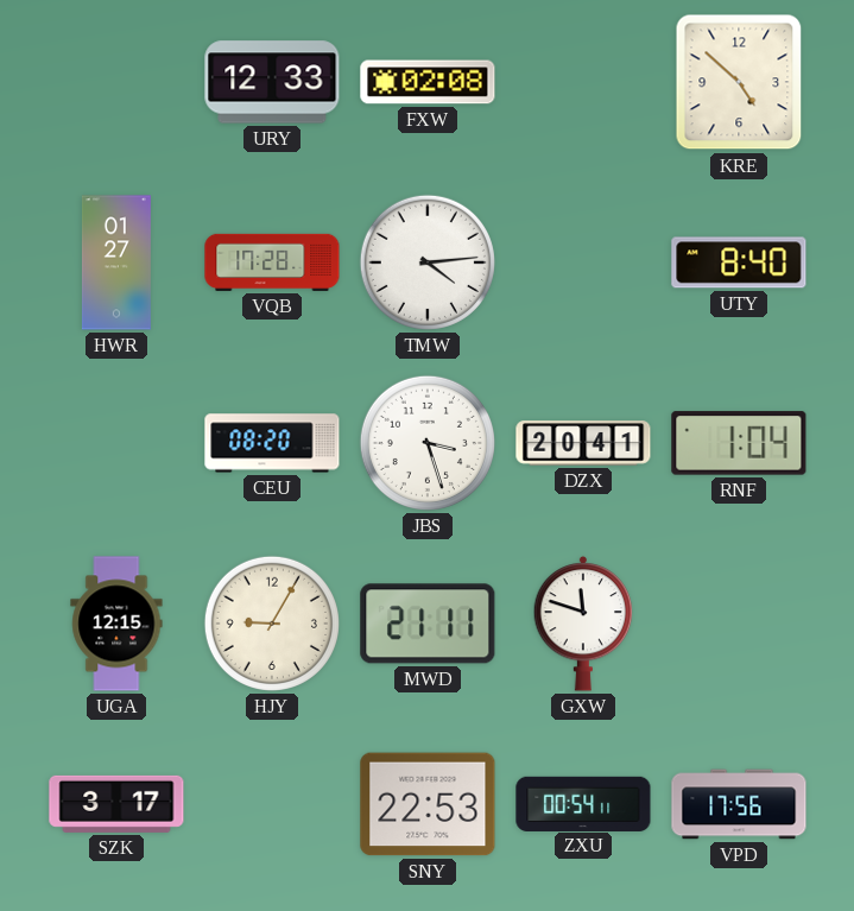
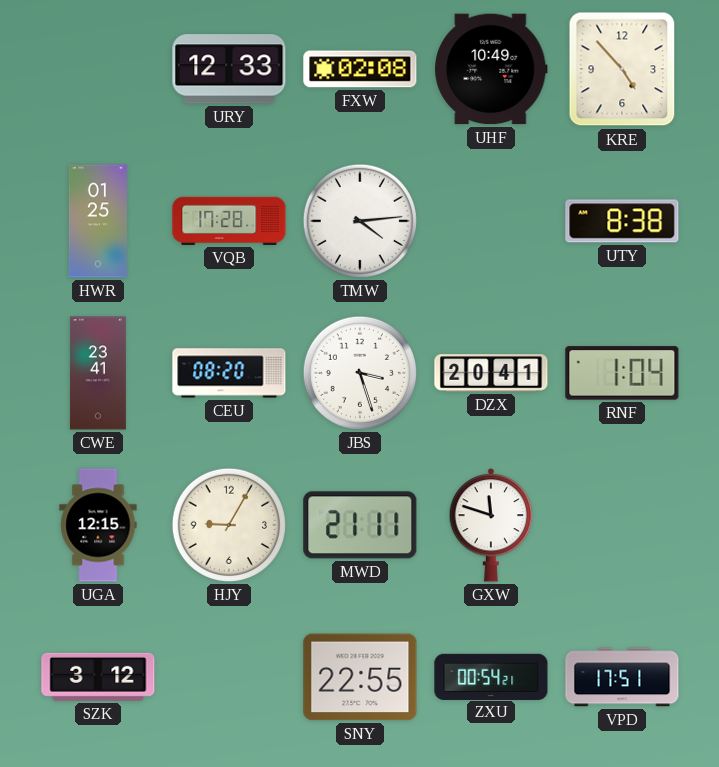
UHF: none -> 10:49 (491, 69)
KRE: 4:52 -> 4:53 (622, 69)
HWR: 01:27 -> 01:25 (98, 221)
UTY: 8:40 -> 8:38 (622, 221)
CWE: none -> 23:41 (98, 373)
SZK: 3:17 -> 3:12 (98, 677)
SNY: 22:53 -> 22:55 (360, 677)
ZXU: 00:54:11 -> 00:54:21 (491, 676)
VPD: 17:56 -> 17:51 (622, 677)
